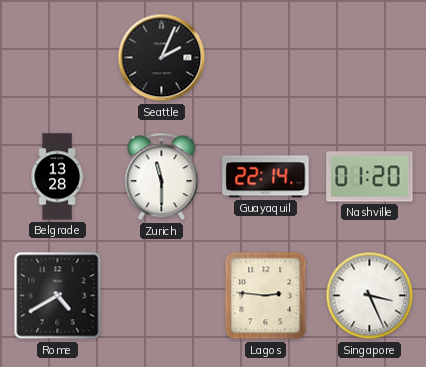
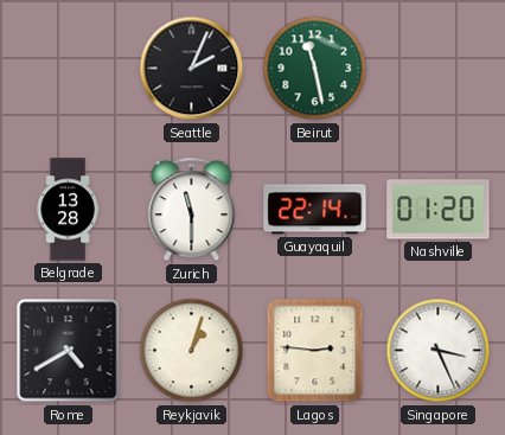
Beirut: none -> 11:28 (315, 69)
Reykjavik: none -> 1:03 (192, 351)
